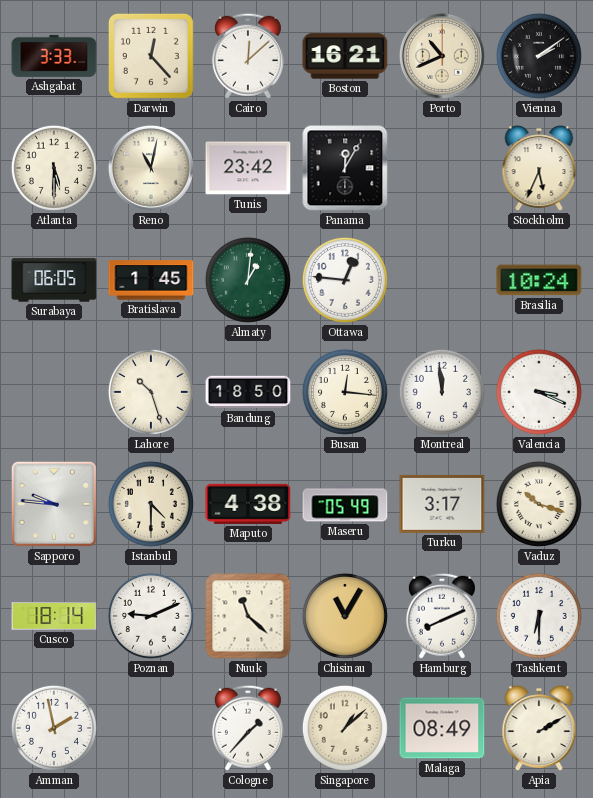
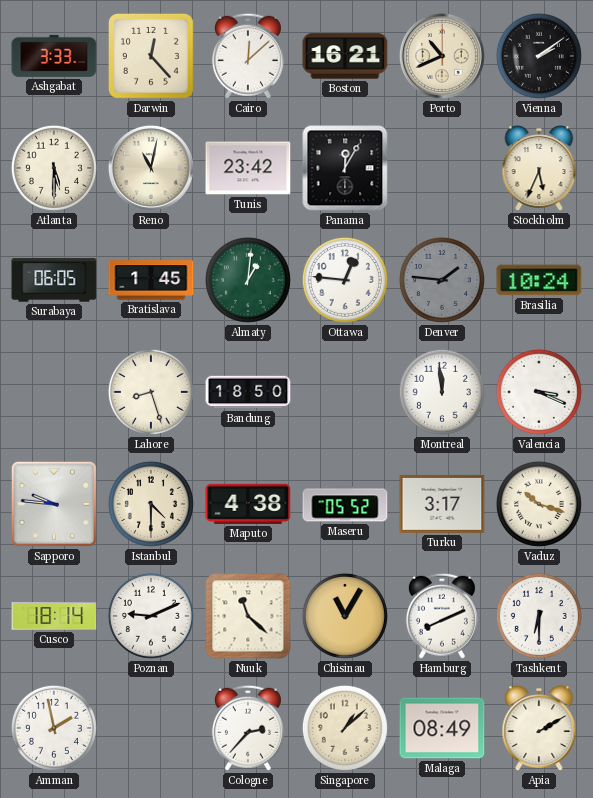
Denver: none -> 1:46 (442, 280)
Lahore: 10:27 -> 8:27 (151, 392)
Busan: 12:16 -> none (345, 392)
Maseru: 05:49 -> 05:52 (345, 504)
Cologne: 1:37 -> 2:37 (248, 728)
